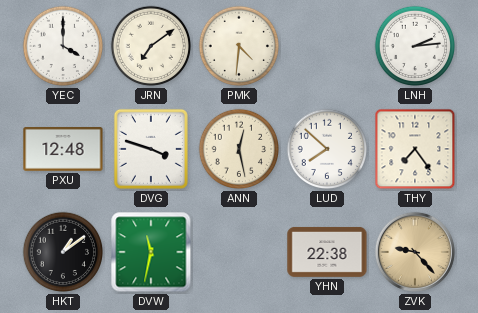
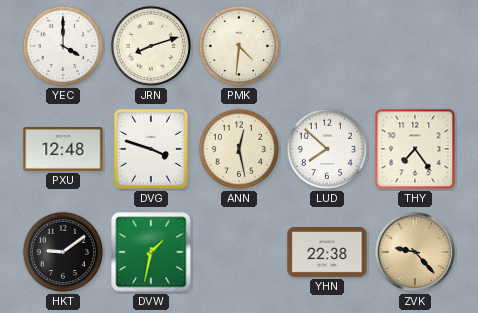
JRN: 7:09 -> 8:12 (151, 46)
LNH: 2:14 -> none (415, 46)
HKT: 1:09 -> 9:09 (63, 252)
DVW: 11:32 -> 1:32 (151, 252)
